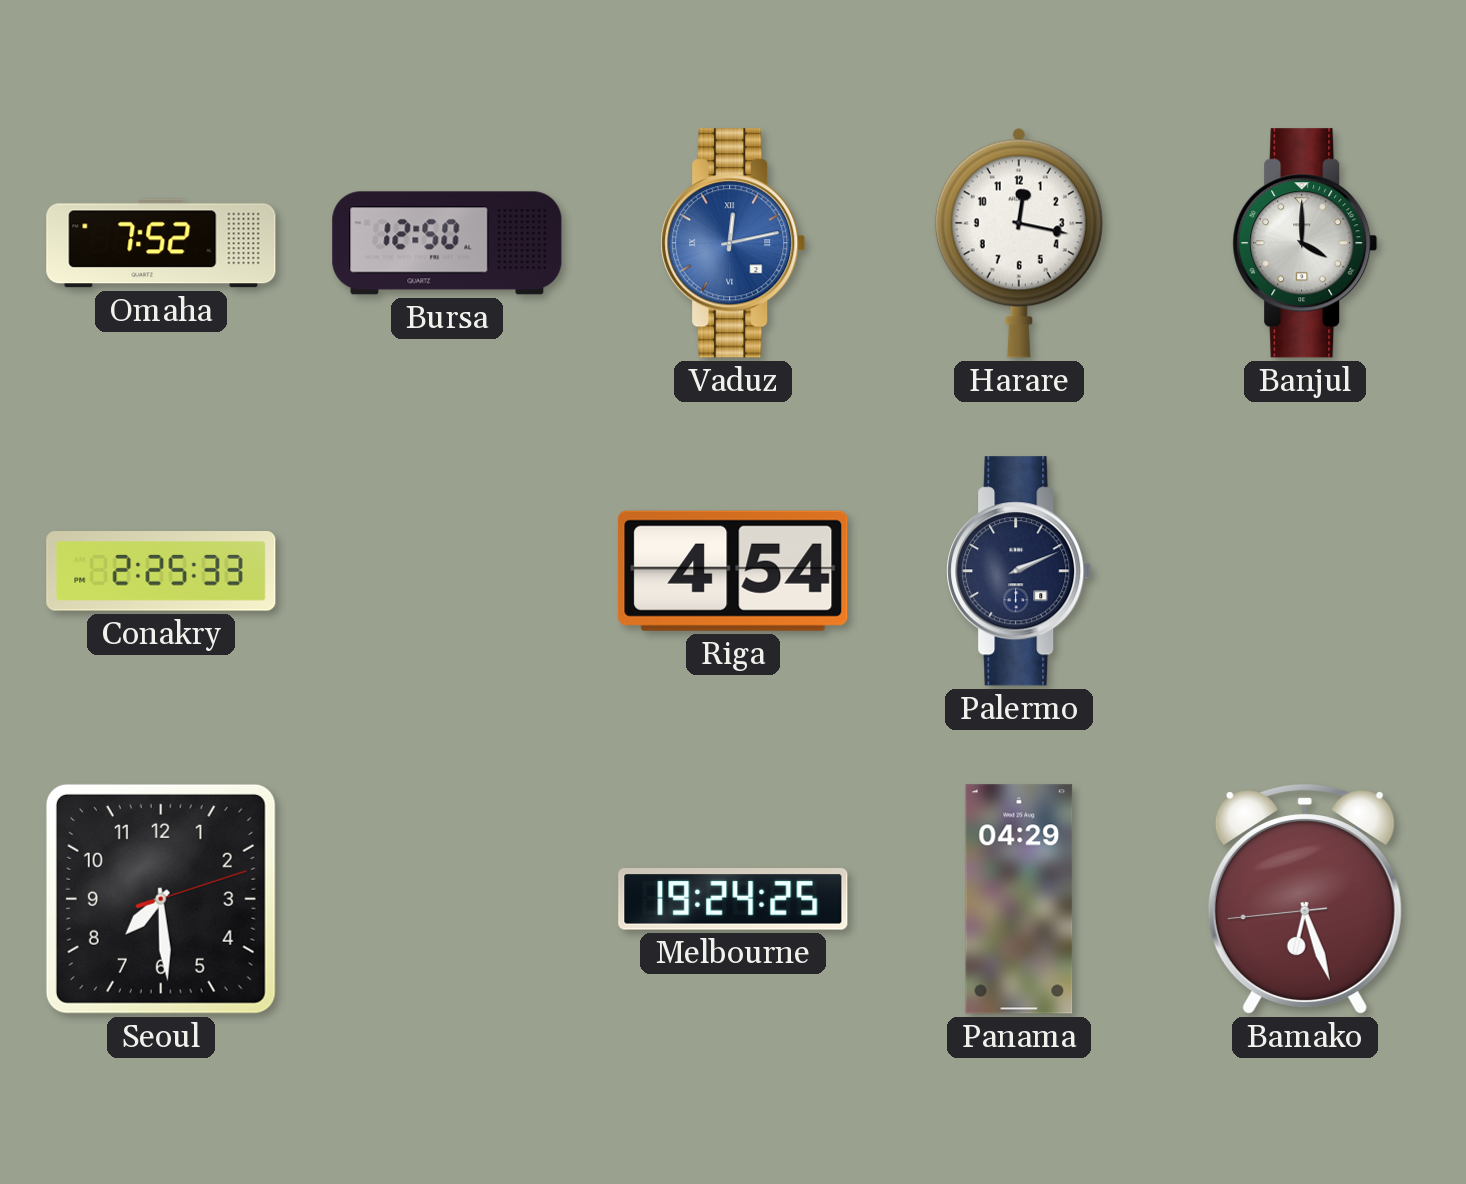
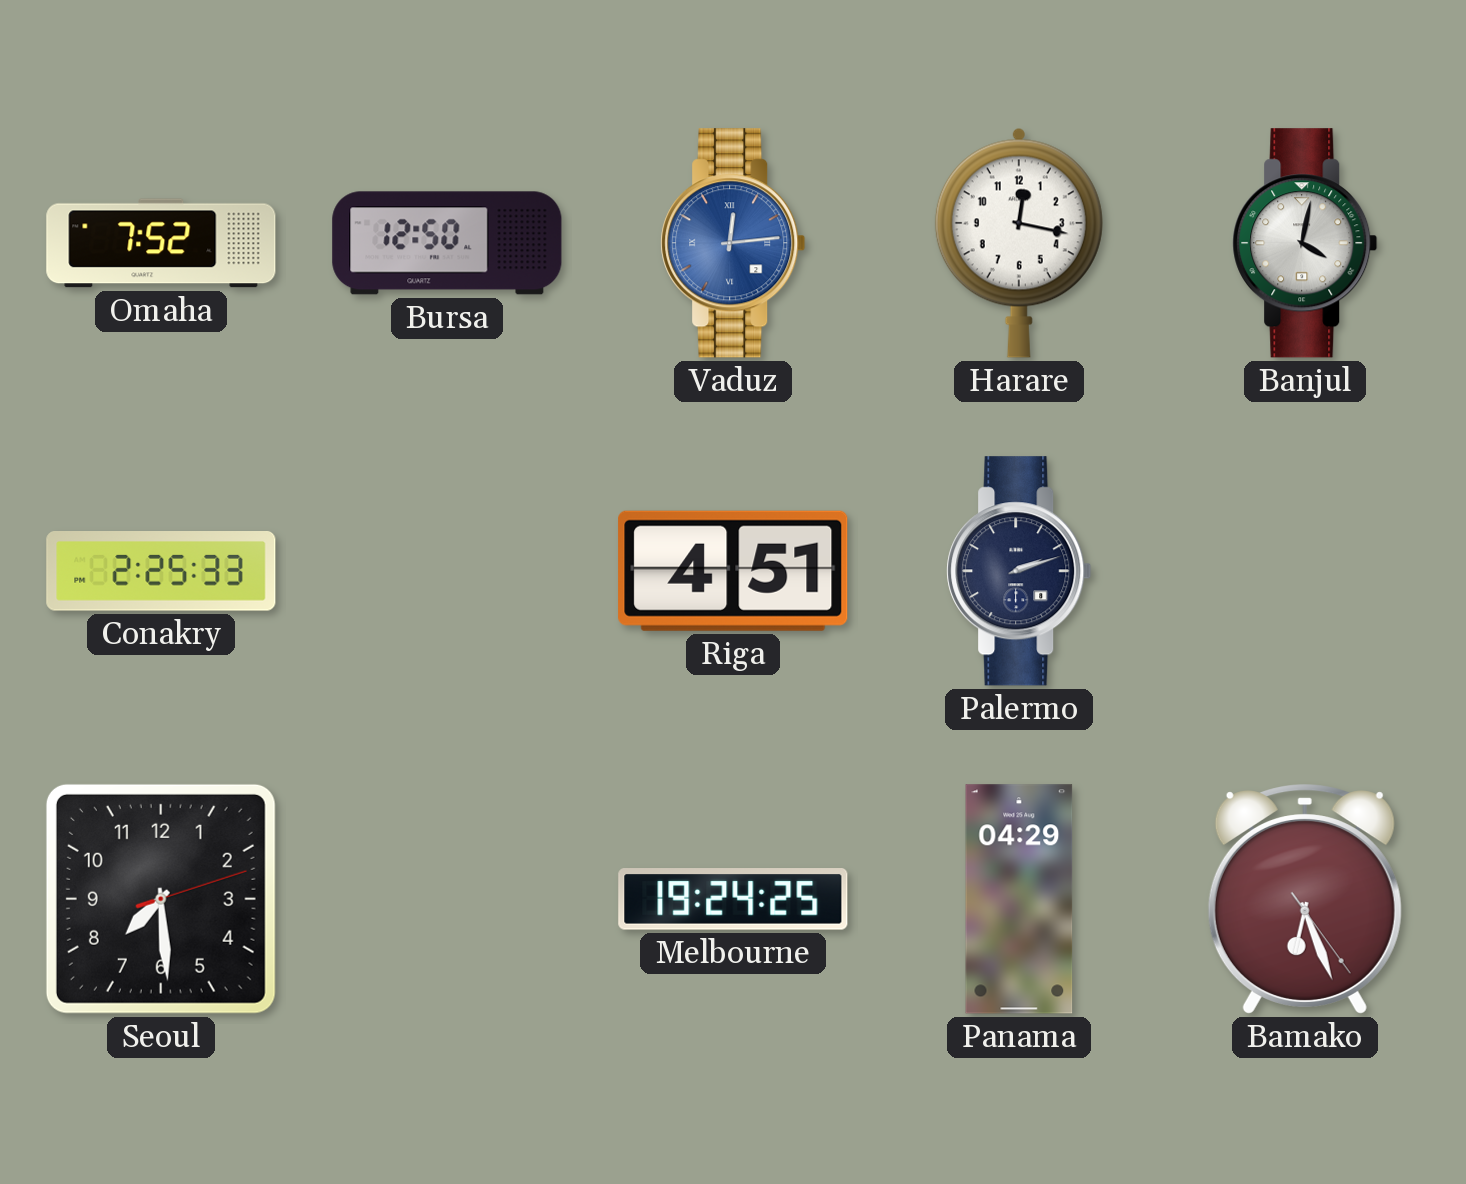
Vaduz: 12:13 -> 12:14 (733, 243)
Banjul: 4:00 -> 4:02 (1305, 243)
Riga: 4:54 -> 4:51 (733, 571)
Palermo: 2:11 -> 2:12 (1019, 571)
Bamako: 6:26:44 -> 6:26:24 (1305, 899)
